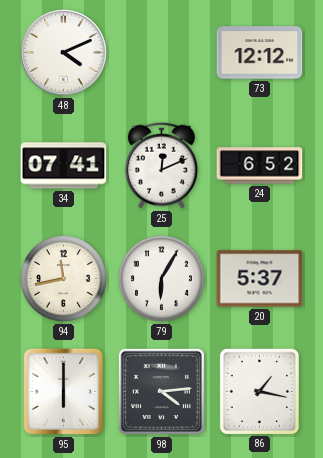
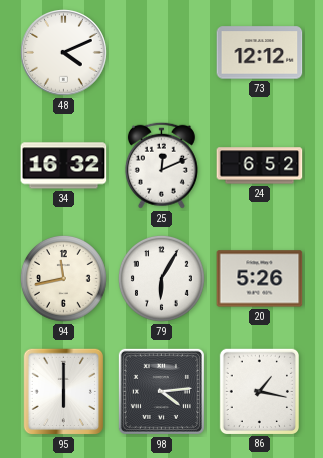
34: 07:41 -> 16:32 (64, 166)
20: 5:37 -> 5:26 (260, 279)
